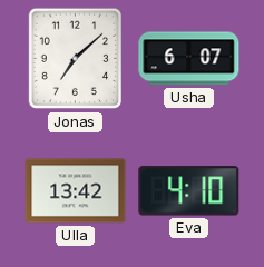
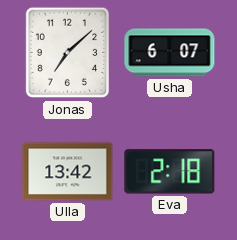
Eva: 4:10 -> 2:18 (170, 172)
